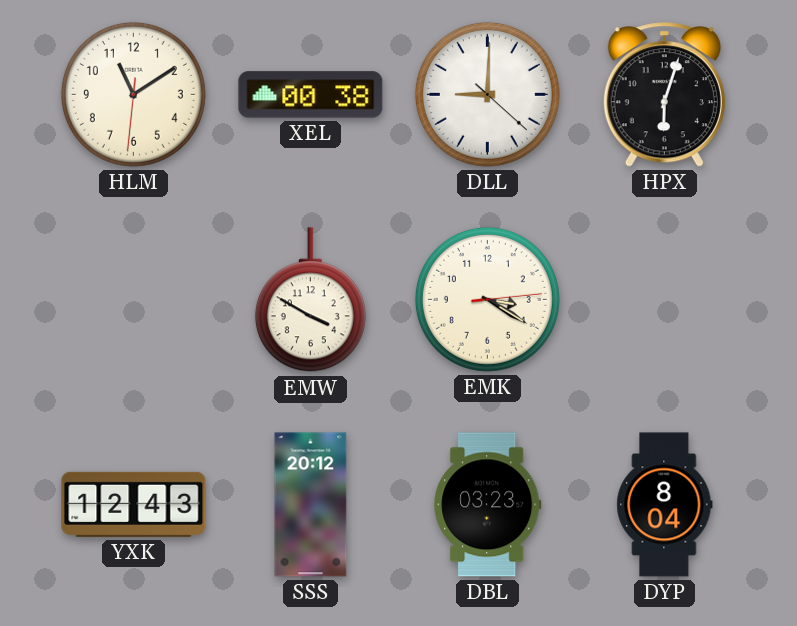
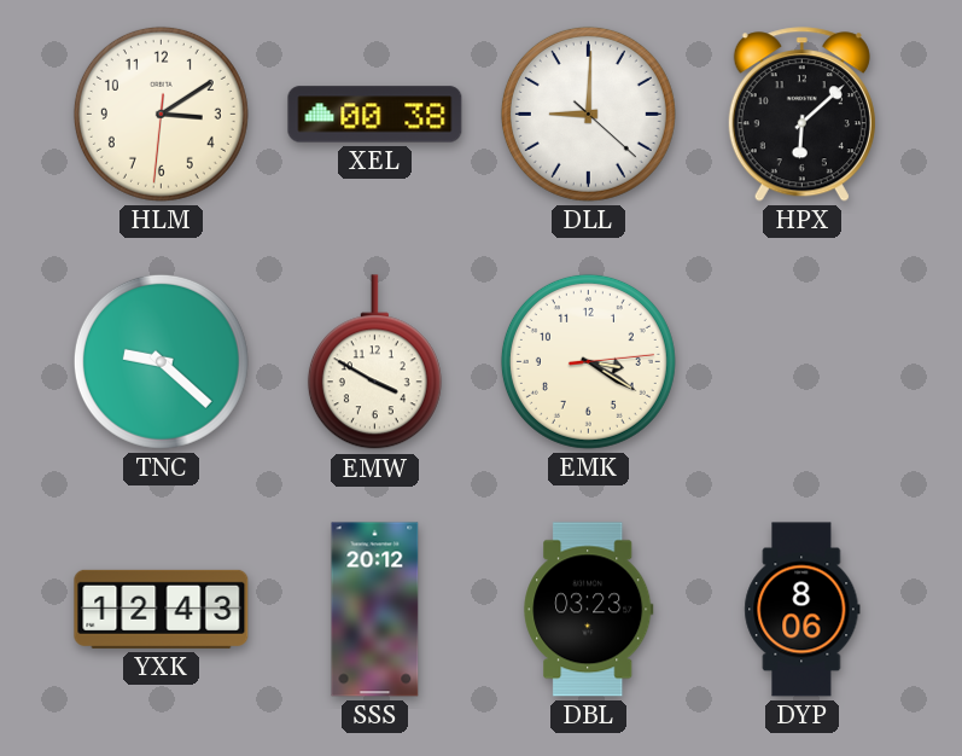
HLM: 11:09 -> 3:09 (161, 114)
HPX: 6:03 -> 6:08 (801, 115)
TNC: none -> 9:22 (161, 361)
DYP: 8:04 -> 8:06 (803, 610)
